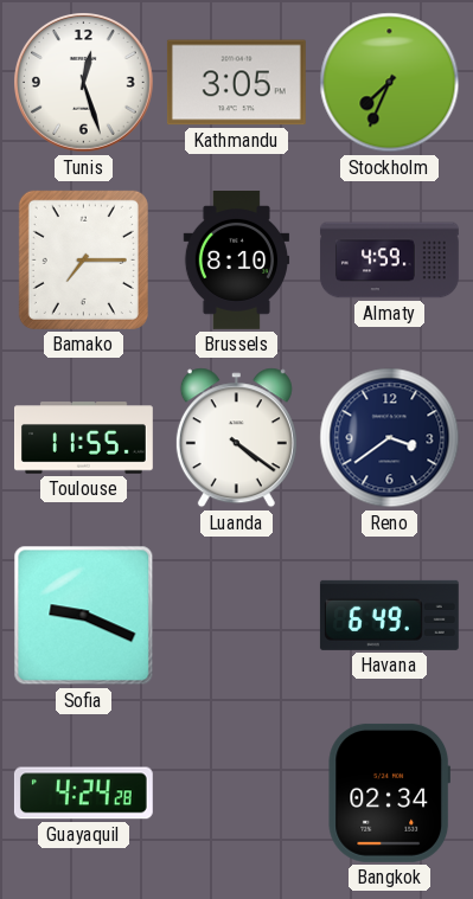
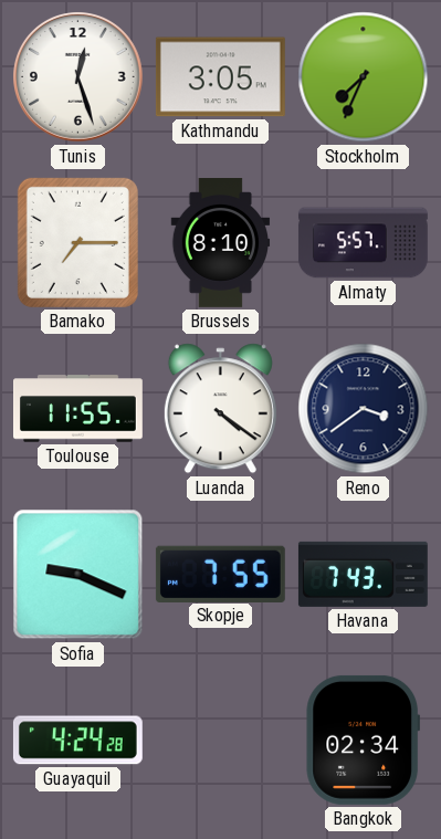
Almaty: 4:59 -> 5:57 (363, 243)
Skopje: none -> 7:55 (220, 574)
Havana: 6:49 -> 7:43 (363, 574)
